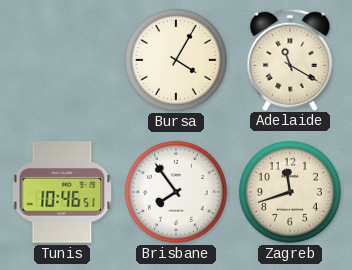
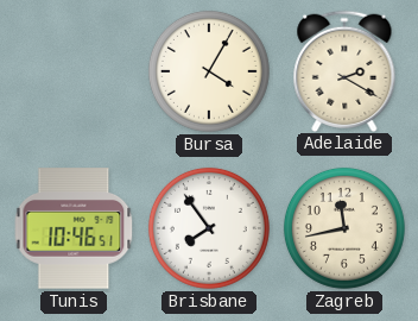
Adelaide: 11:20 -> 2:20 (344, 70)
Zagreb: 11:42 -> 11:43 (344, 228)
